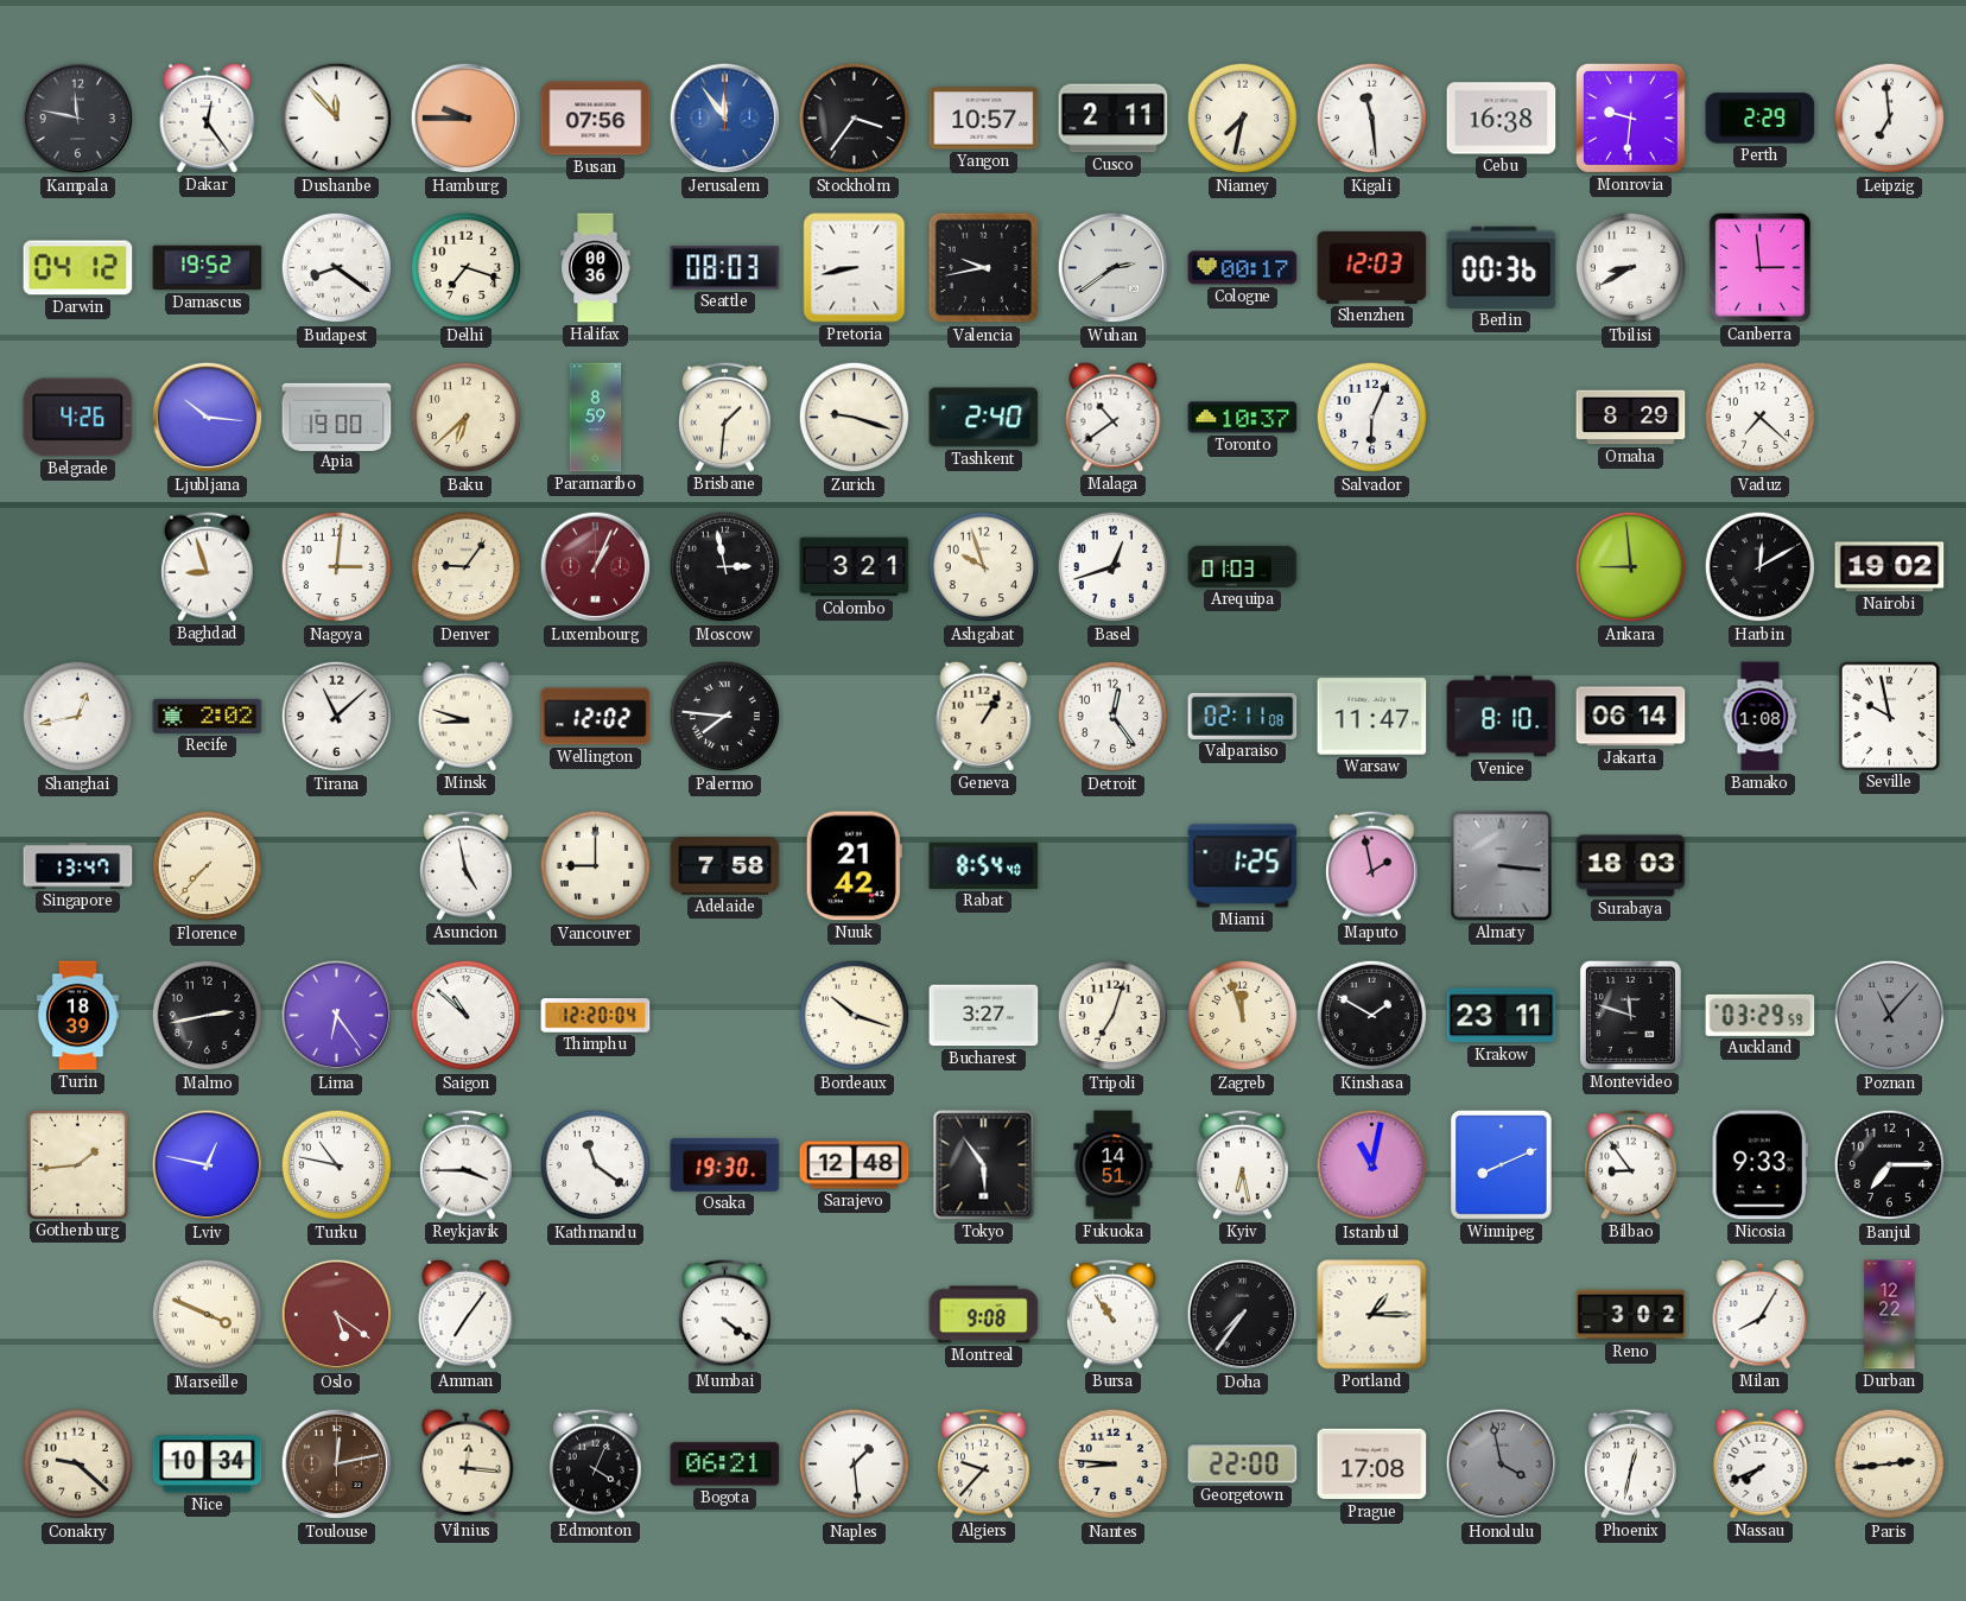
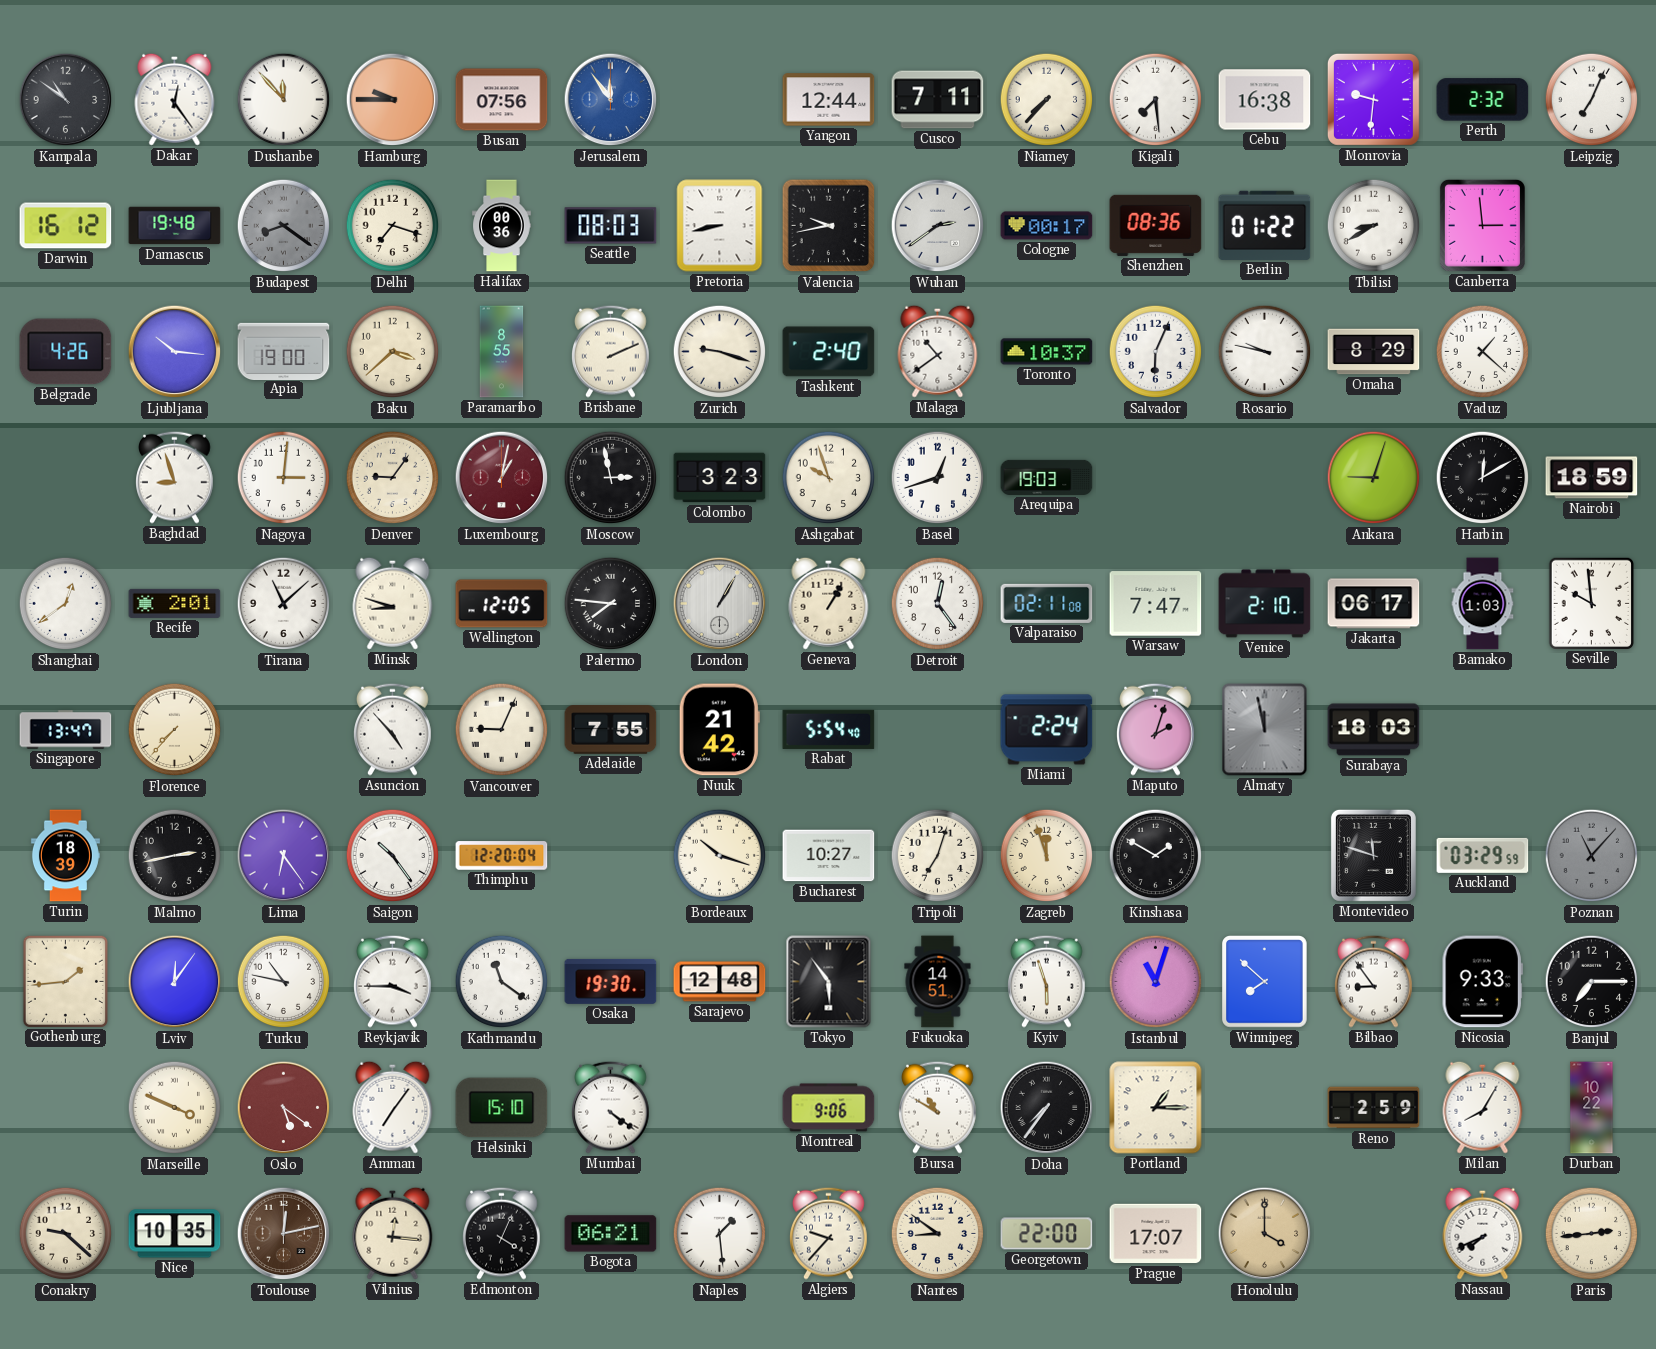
Kampala: 11:47 -> 10:51 (66, 100)
Stockholm: 3:36 -> none (855, 119)
Yangon: 10:57 -> 12:44 (829, 100)
Cusco: 2:11 -> 7:11 (938, 100)
Niamey: 7:32 -> 7:37 (1047, 100)
Kigali: 11:29 -> 7:29 (1156, 100)
Perth: 2:29 -> 2:32 (1483, 100)
Leipzig: 6:59 -> 7:04 (1592, 100)
Darwin: 04:12 -> 16:12 (66, 226)
Damascus: 19:52 -> 19:48 (175, 226)
Budapest dial: white -> grey (284, 226)
Shenzhen: 12:03 -> 08:36 (1156, 225)
Berlin: 00:36 -> 01:22 (1265, 225)
Baku: 6:38 -> 3:38 (393, 352)
Paramaribo: 8:59 -> 8:55 (502, 352)
Brisbane: 1:31 -> 2:11 (611, 351)
Rosario: none -> 9:47 (1265, 352)
Vaduz: 7:22 -> 1:22 (1483, 352)
Luxembourg: 1:04 -> 1:02 (502, 478)
Colombo: 3:21 -> 3:23 (720, 478)
Arequipa: 01:03 -> 19:03 (1047, 477)
Ankara: 8:59 -> 9:03 (1374, 478)
Nairobi: 19:02 -> 18:59 (1592, 478)
Shanghai: 12:43 -> 12:39 (66, 604)
Recife: 2:02 -> 2:01 (175, 603)
Wellington: 12:02 -> 12:05 (502, 604)
London: none -> 1:05 (720, 604)
Warsaw: 11:47 -> 7:47 (1156, 604)
Venice: 8:10 -> 2:10 (1265, 604)
Jakarta: 06:14 -> 06:17 (1374, 604)
Bamako: 1:08 -> 1:03 (1483, 604)
Seville: 9:58 -> 9:59 (1591, 603)
Asuncion: 4:58 -> 4:53 (393, 729)
Vancouver: 9:00 -> 9:04 (502, 730)
Adelaide: 7:58 -> 7:55 (611, 730)
Rabat: 8:54 -> 5:54 (829, 729)
Miami: 1:25 -> 2:24 (1047, 730)
Maputo: 1:58 -> 2:03 (1156, 729)
Almaty: 3:16 -> 11:58 (1265, 730)
Saigon: 10:52 -> 10:24 (393, 856)
Bucharest: 3:27 -> 10:27 (829, 856)
Krakow: 23:11 -> none (1502, 1016)
Lviv: 12:47 -> 12:06 (175, 982)
Kyiv: 6:28 -> 5:57 (1047, 981)
Istanbul: 11:02 -> 11:03 (1156, 982)
Winnipeg: 8:11 -> 7:52 (1265, 982)
Helsinki: none -> 15:10 (502, 1108)
Montreal: 9:08 -> 9:06 (829, 1108)
Bursa: 10:54 -> 10:50 (938, 1107)
Reno: 3:02 -> 2:59 (1374, 1108)
Durban: 12:22 -> 10:22 (1592, 1108)
Nice: 10:34 -> 10:35 (175, 1234)
Nantes: 8:46 -> 8:51 (938, 1234)
Prague: 17:08 -> 17:07 (1156, 1234)
Honolulu: 3:58 -> 4:00 (1265, 1234)
Honolulu dial: grey -> champagne (1265, 1234)
Phoenix: 12:32 -> none (1631, 1463)
